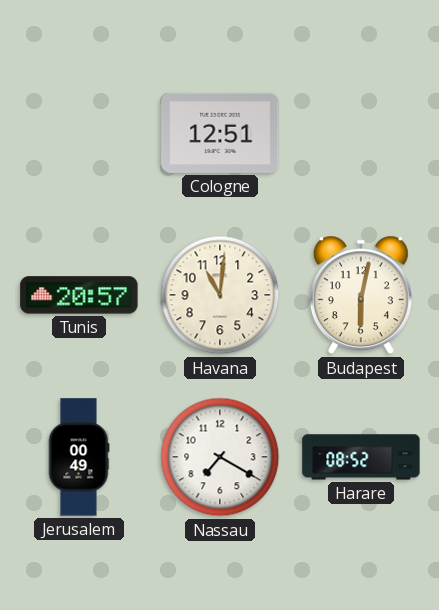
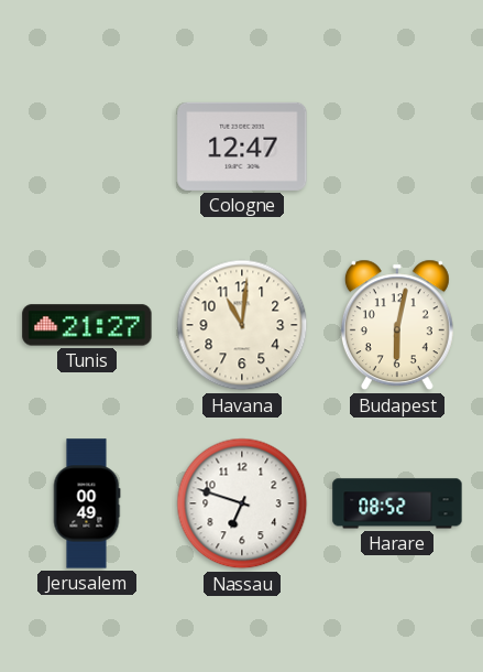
Cologne: 12:51 -> 12:47 (242, 147)
Tunis: 20:57 -> 21:27 (87, 325)
Nassau: 7:20 -> 6:48 (242, 503)
